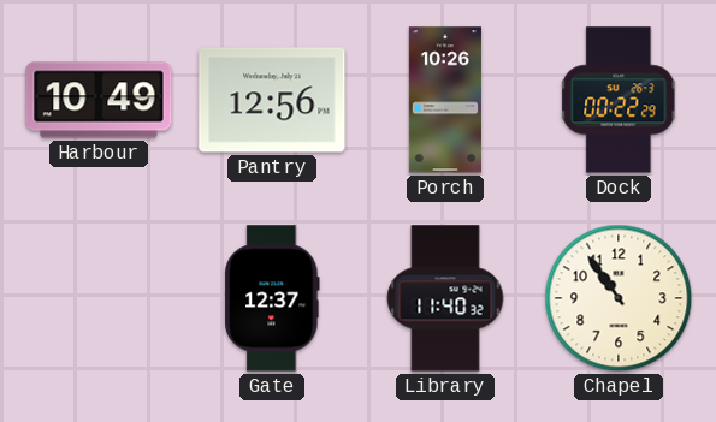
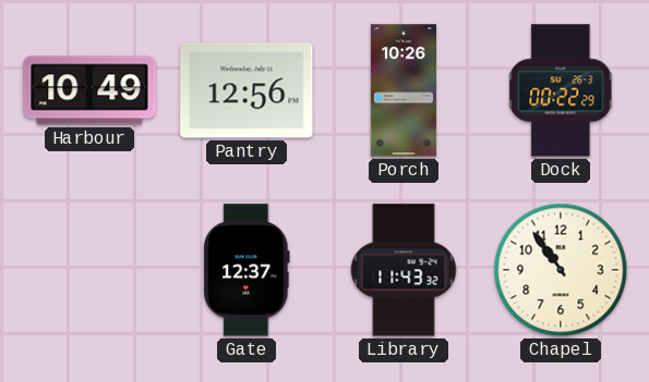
Library: 11:40 -> 11:43 (404, 270)
